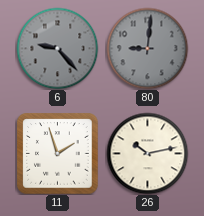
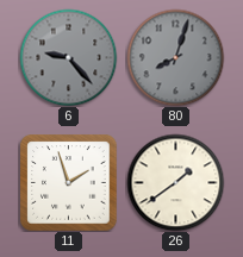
80: 9:01 -> 8:03 (175, 57)
26: 10:13 -> 1:39 (175, 182)
